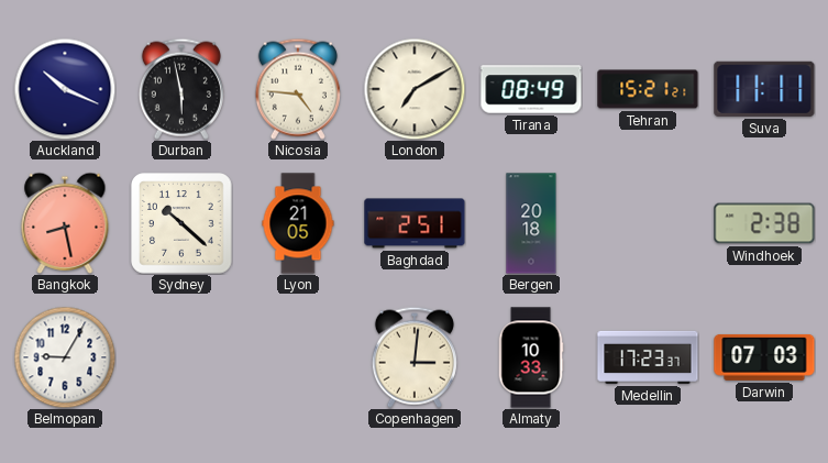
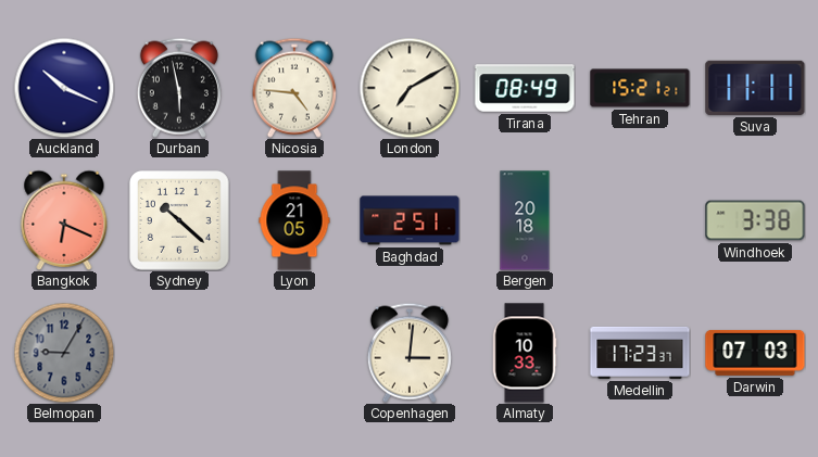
Bangkok: 8:28 -> 6:19 (64, 220)
Windhoek: 2:38 -> 3:38 (755, 220)
Belmopan dial: white -> grey (64, 353)
